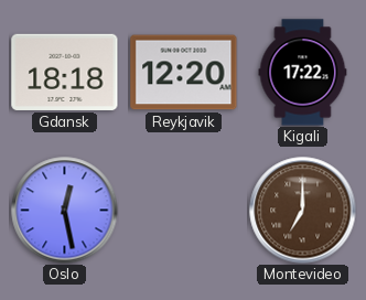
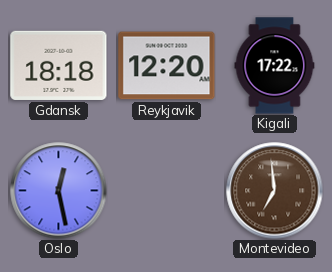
Montevideo: 7:00 -> 6:59 (275, 191)
